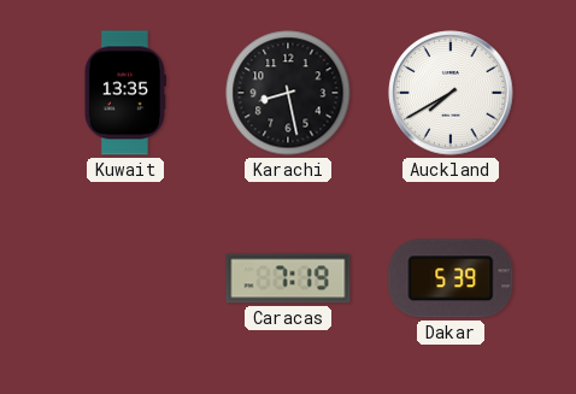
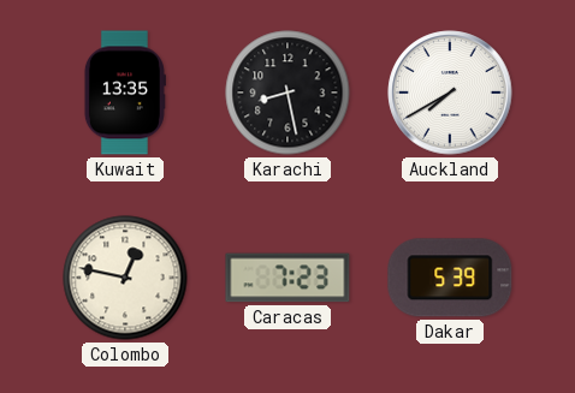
Colombo: none -> 12:47 (125, 278)
Caracas: 7:19 -> 7:23 (287, 278)
